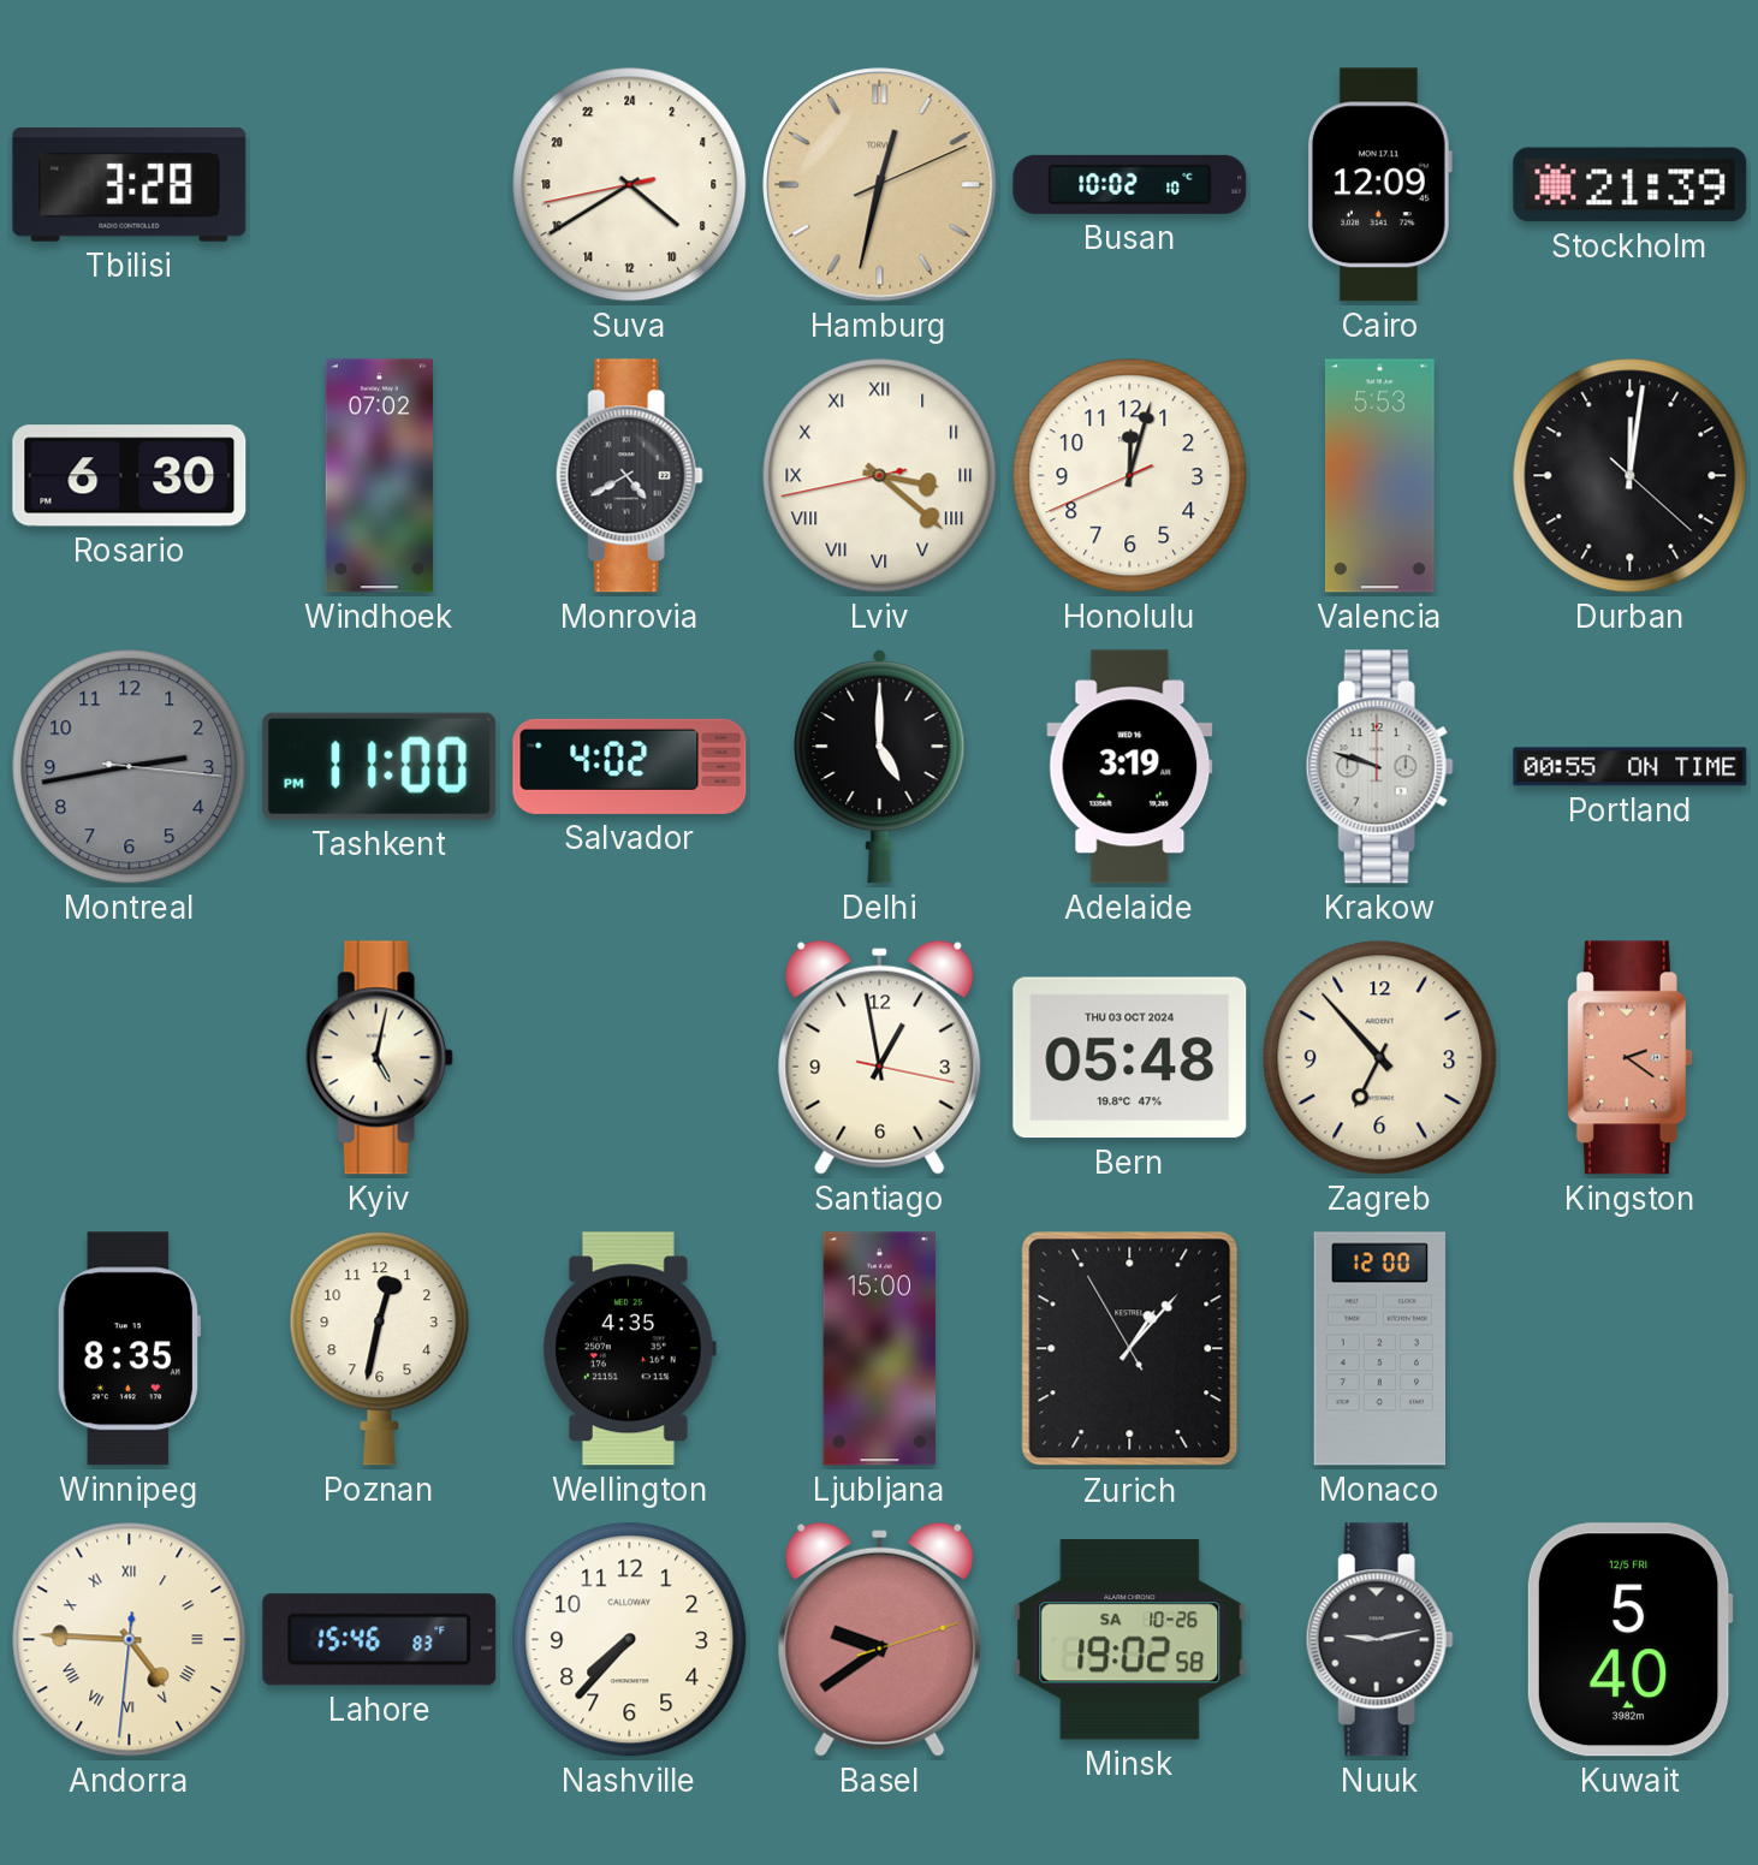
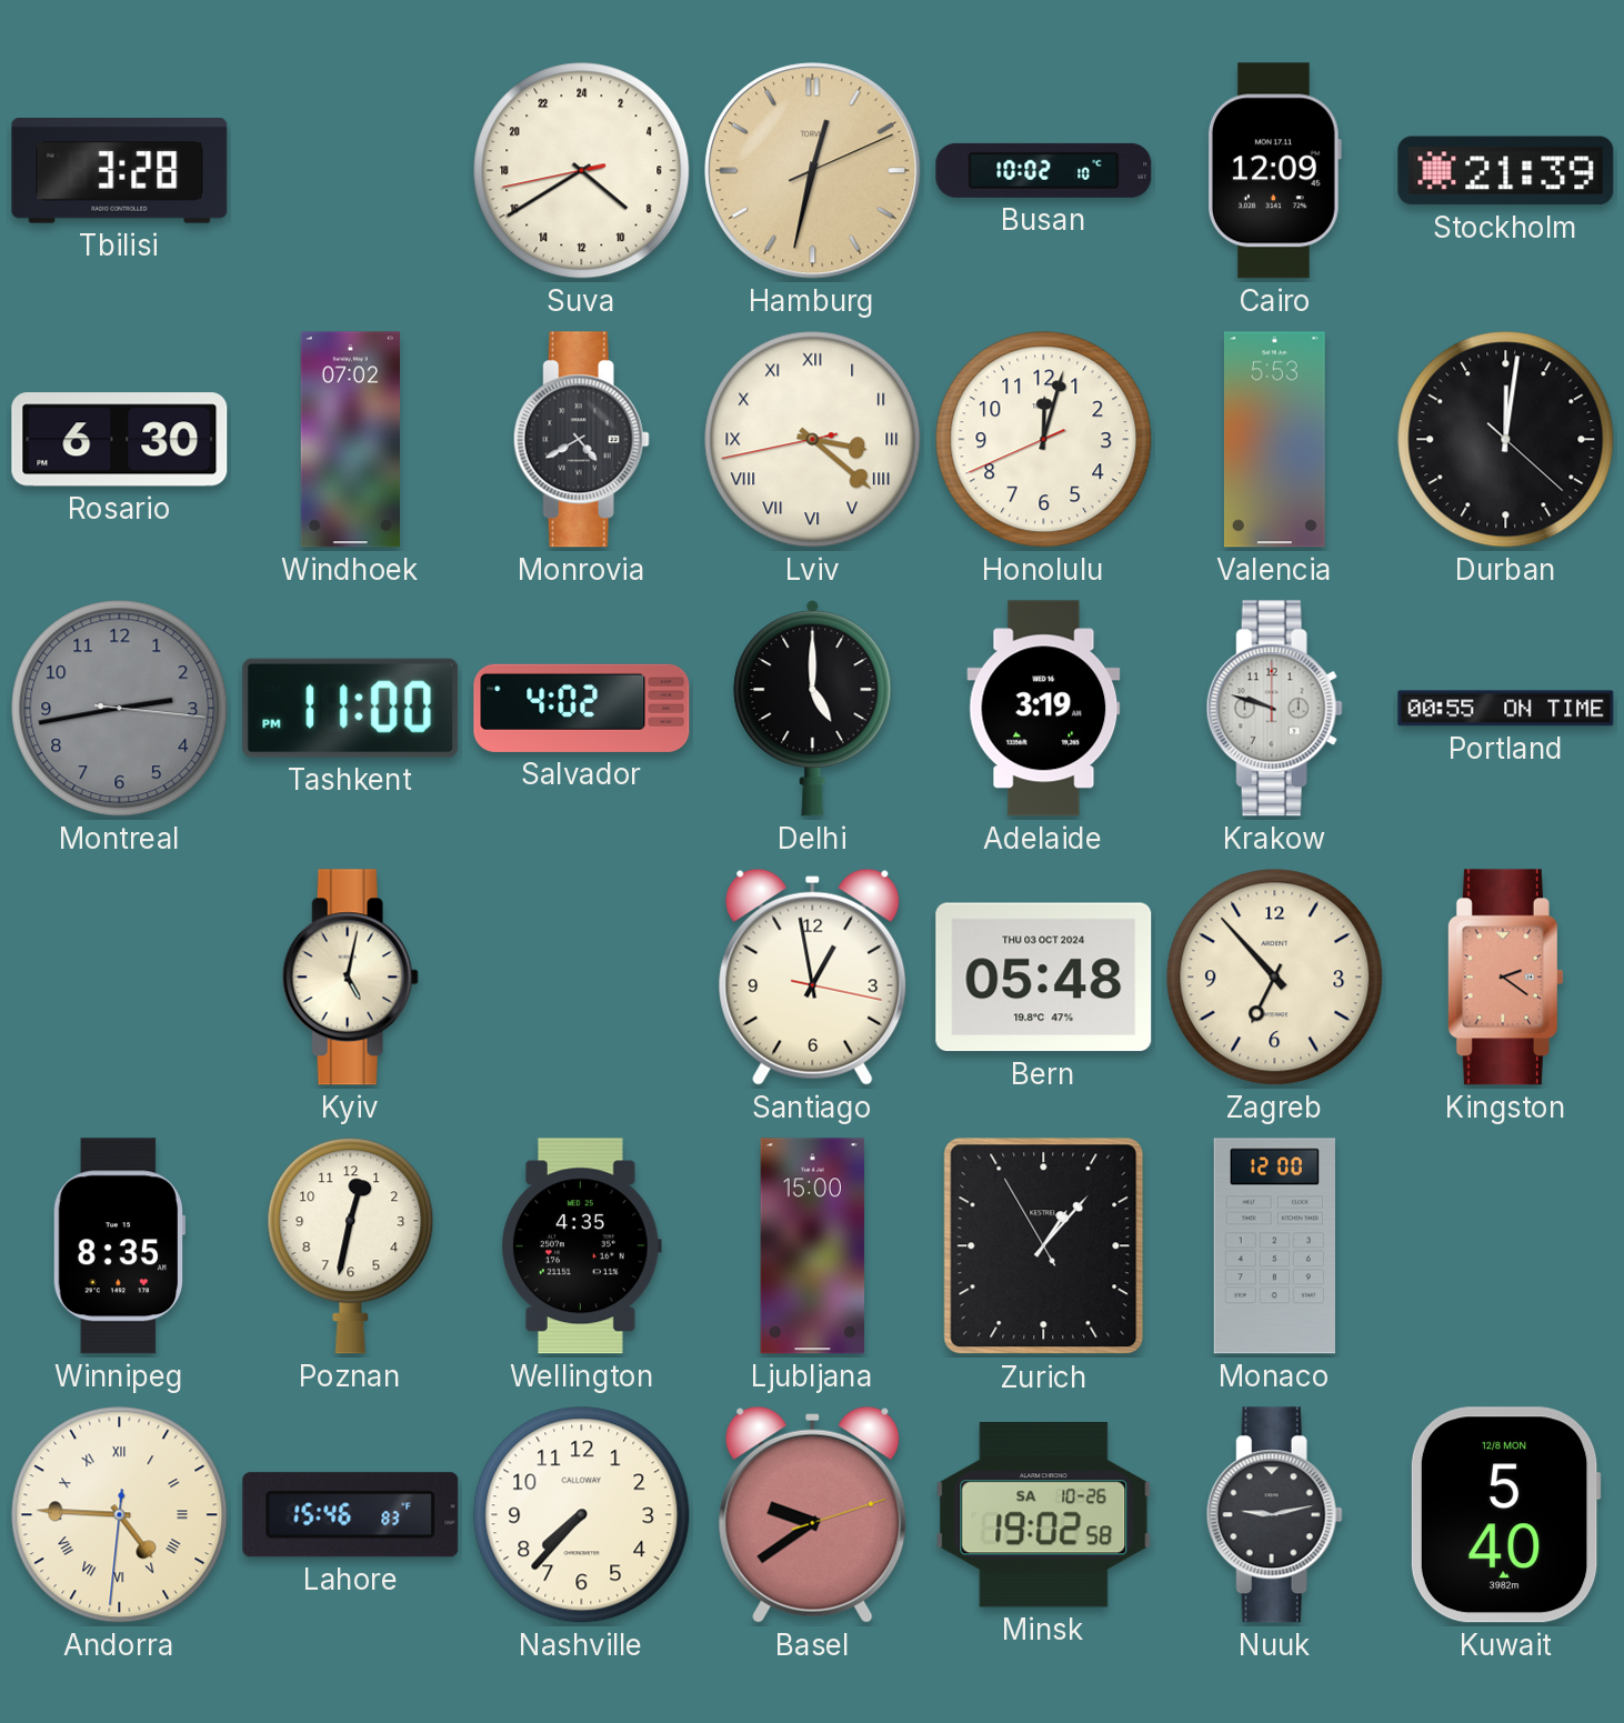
Kuwait date: 12/5 FRI -> 12/8 MON (1505, 1515)
